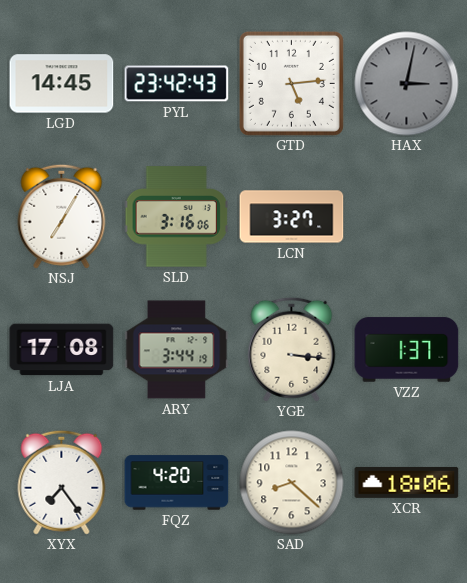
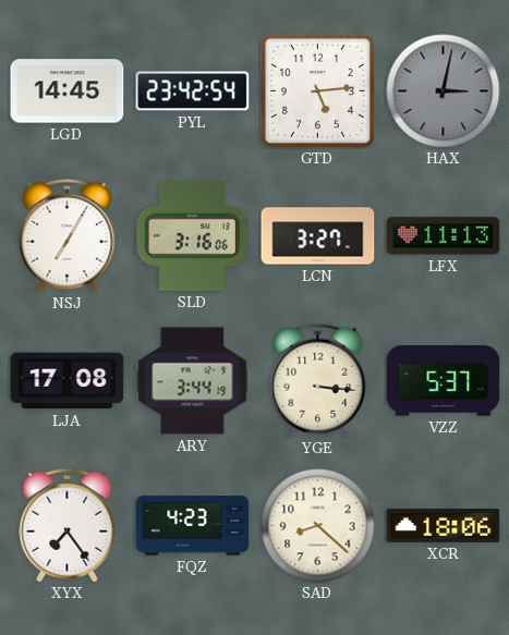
PYL: 23:42:43 -> 23:42:54 (193, 91)
LFX: none -> 11:13 (444, 236)
VZZ: 1:37 -> 5:37 (444, 381)
FQZ: 4:20 -> 4:23 (193, 526)
